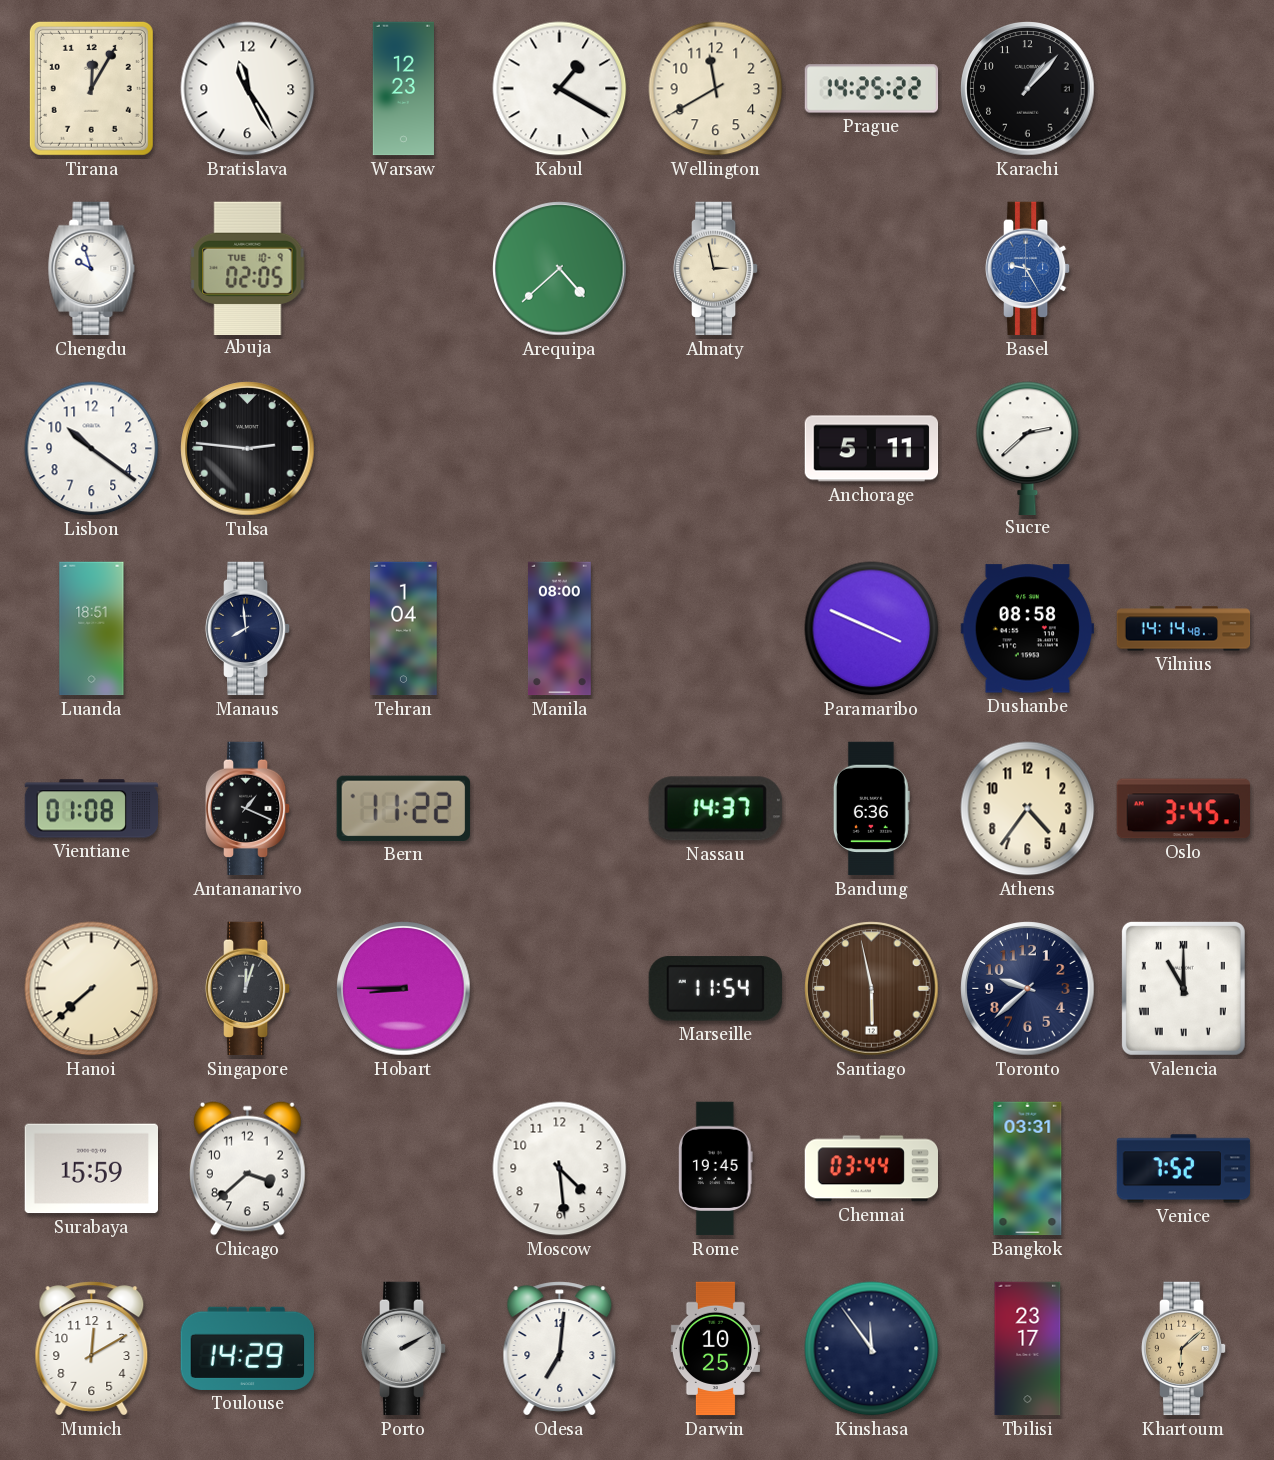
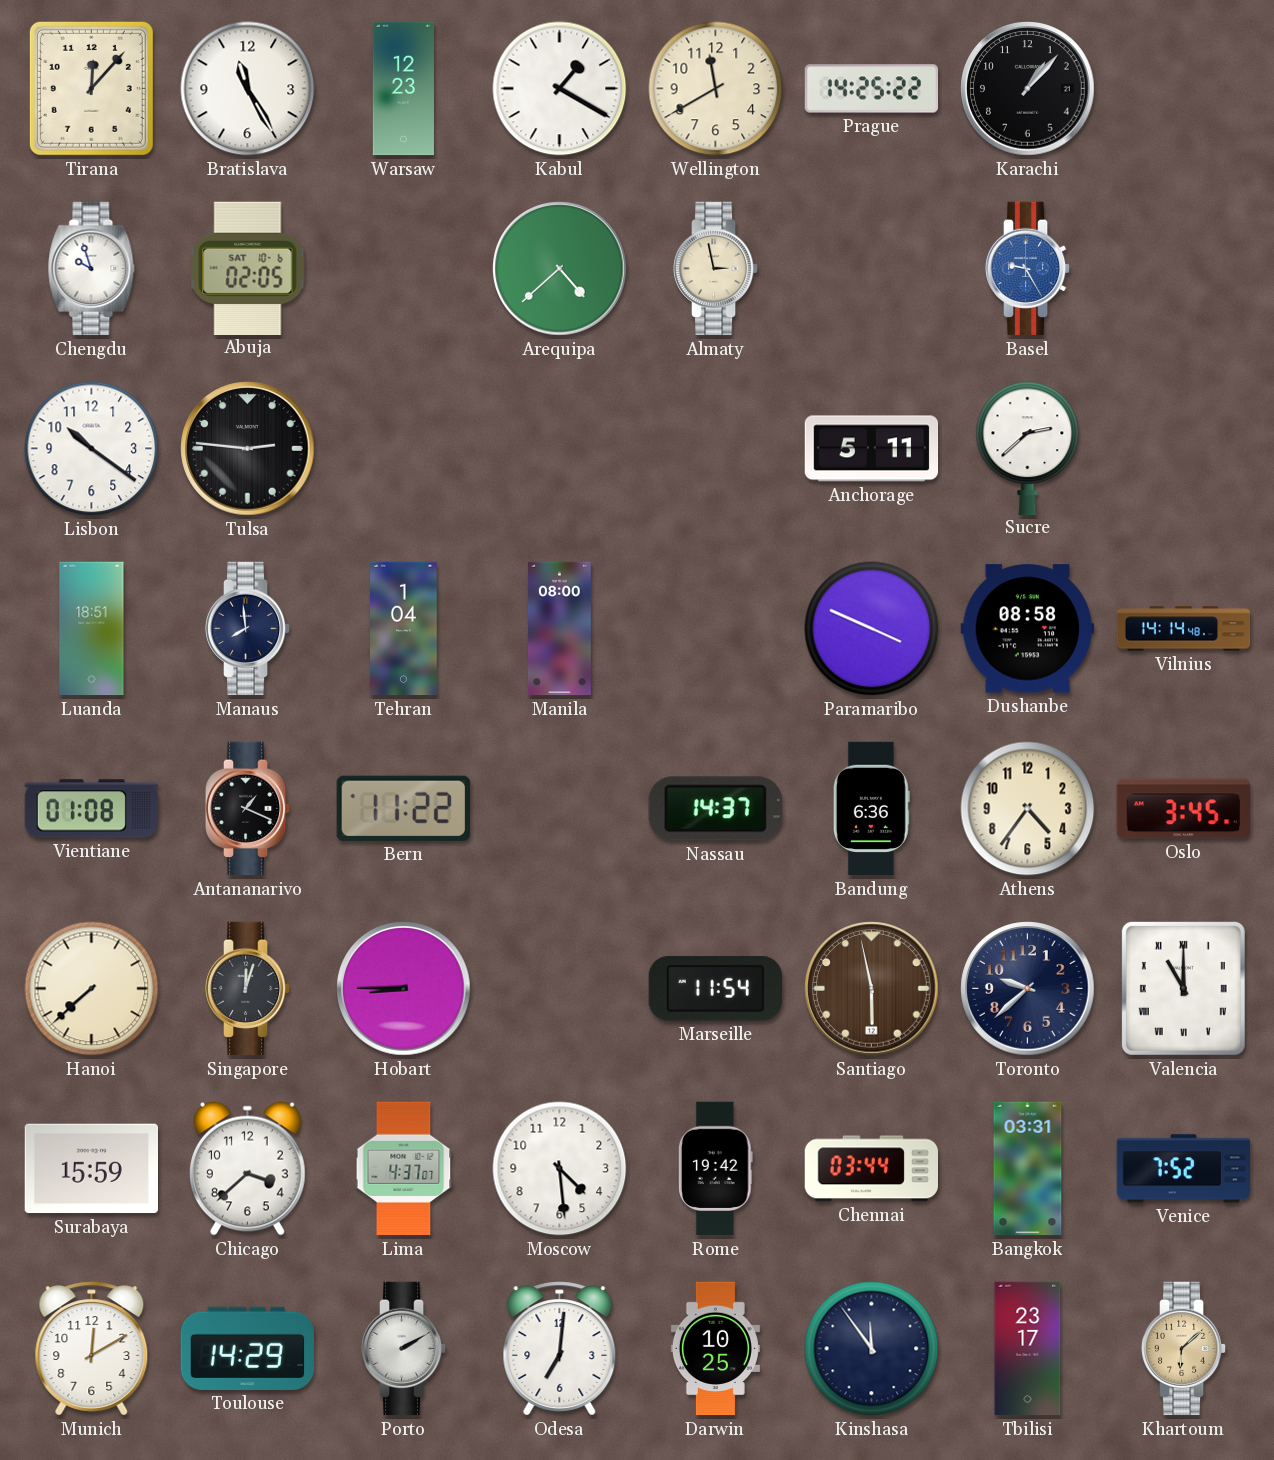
Tirana: 12:05 -> 12:07 (91, 88)
Abuja date: TUE 10-9 -> SAT 10-6 (248, 268)
Lima: none -> 4:37 (404, 1169)
Rome: 19:45 -> 19:42 (716, 1169)
